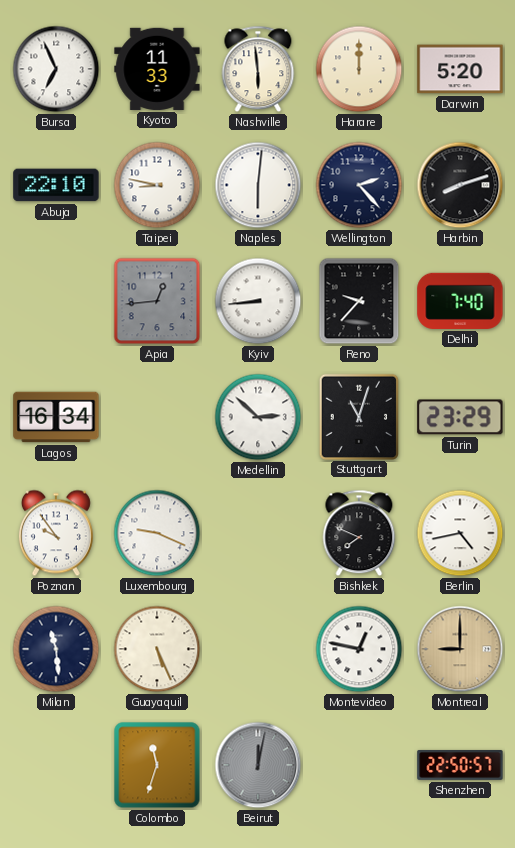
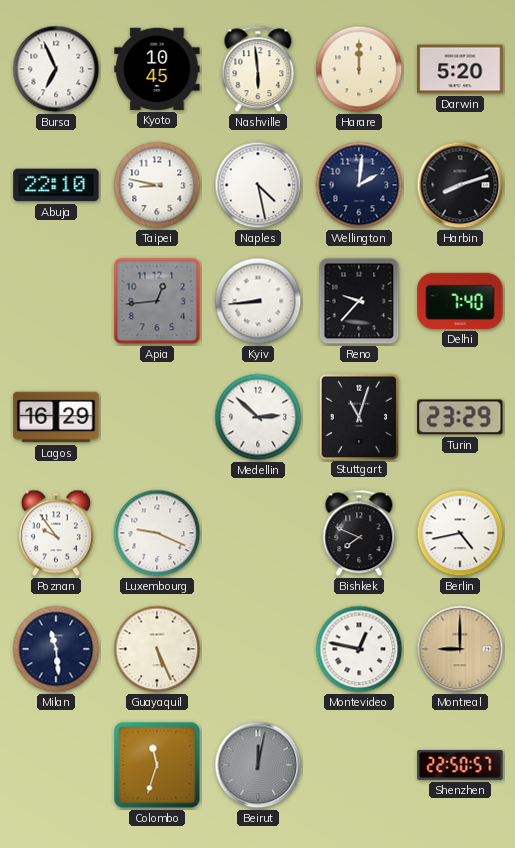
Kyoto: 11:33 -> 10:45 (157, 69)
Naples: 6:01 -> 4:28 (258, 185)
Wellington: 2:23 -> 2:01 (359, 185)
Lagos: 16:34 -> 16:29 (56, 417)
